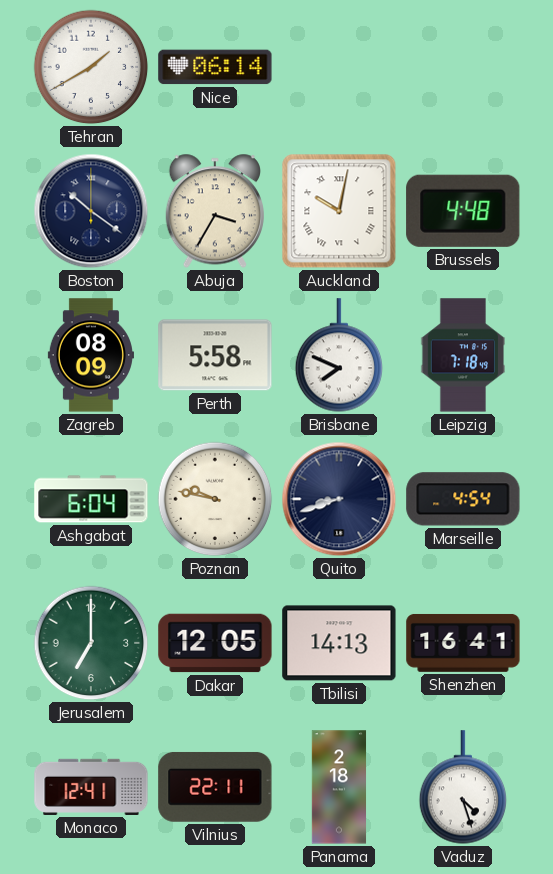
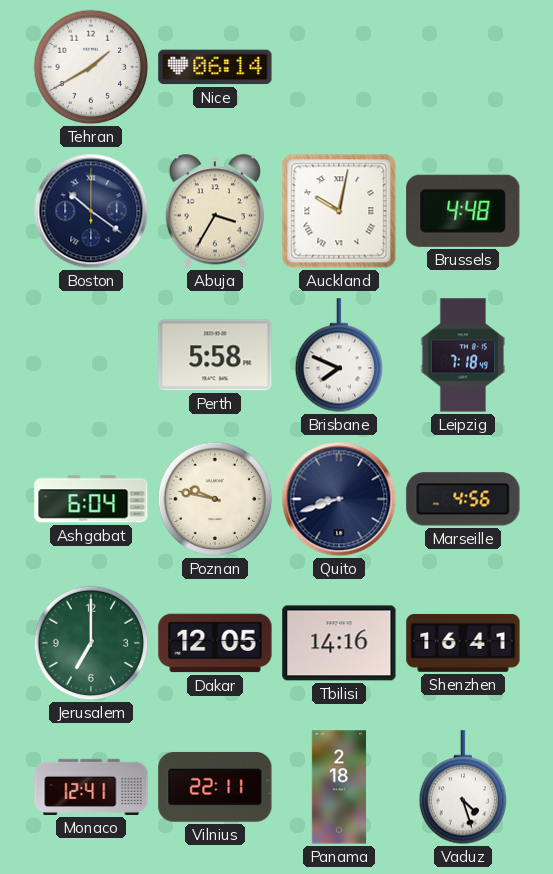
Zagreb: 08:09 -> none (91, 355)
Marseille: 4:54 -> 4:56 (463, 499)
Tbilisi: 14:13 -> 14:16 (339, 643)
